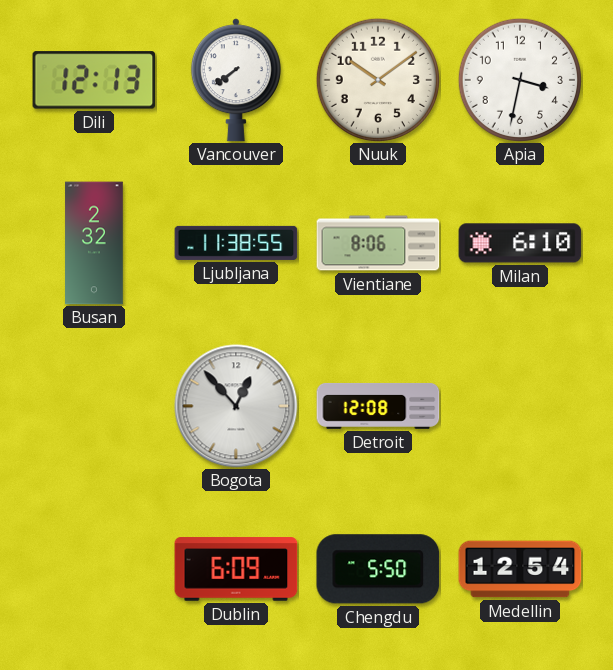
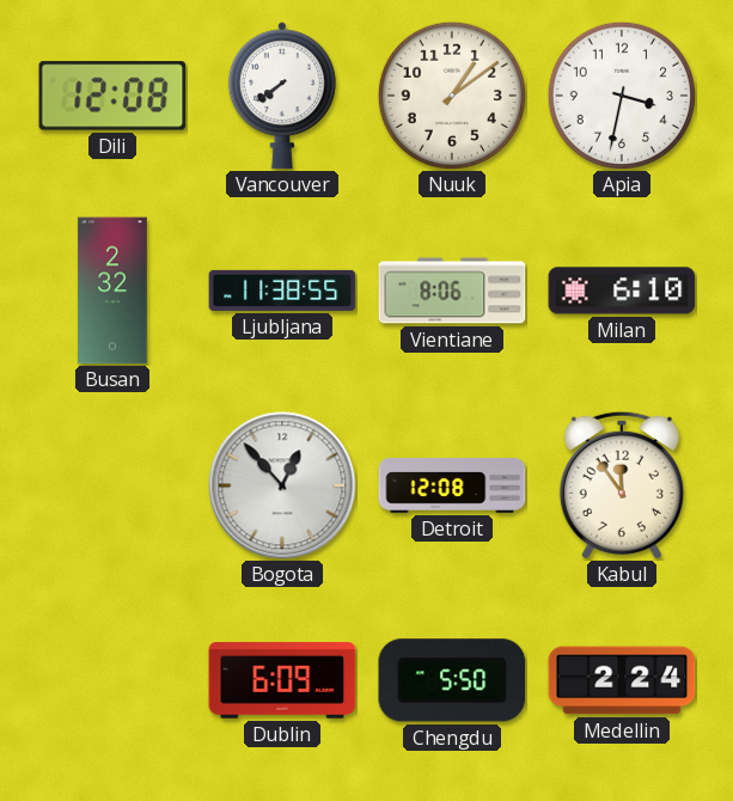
Dili: 12:13 -> 12:08 (112, 96)
Nuuk: 10:09 -> 1:09 (452, 96)
Kabul: none -> 11:54 (622, 485)
Medellin: 12:54 -> 2:24 (622, 680)
